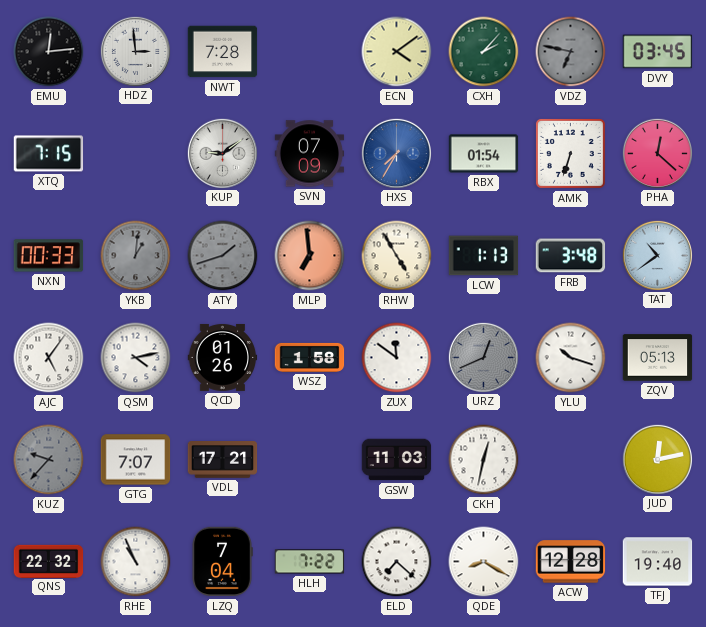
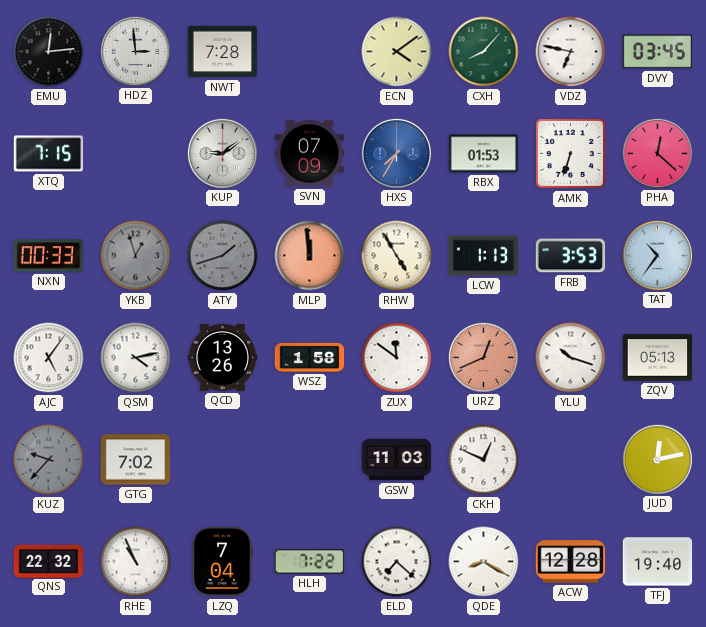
CXH: 2:07 -> 8:07 (484, 52)
VDZ dial: grey -> white (571, 52)
RBX: 01:54 -> 01:53 (484, 154)
YKB: 1:01 -> 12:57 (136, 256)
MLP: 6:59 -> 11:59 (310, 256)
FRB: 3:48 -> 3:53 (571, 256)
TAT: 10:39 -> 10:36 (657, 255)
QCD: 01:26 -> 13:26 (223, 358)
URZ dial: grey -> salmon (483, 357)
GTG: 7:07 -> 7:02 (136, 460)
VDL: 17:21 -> none (223, 460)
CKH: 12:32 -> 12:49 (484, 460)
